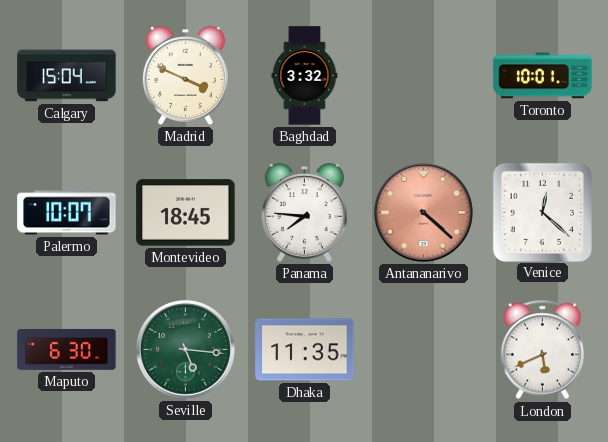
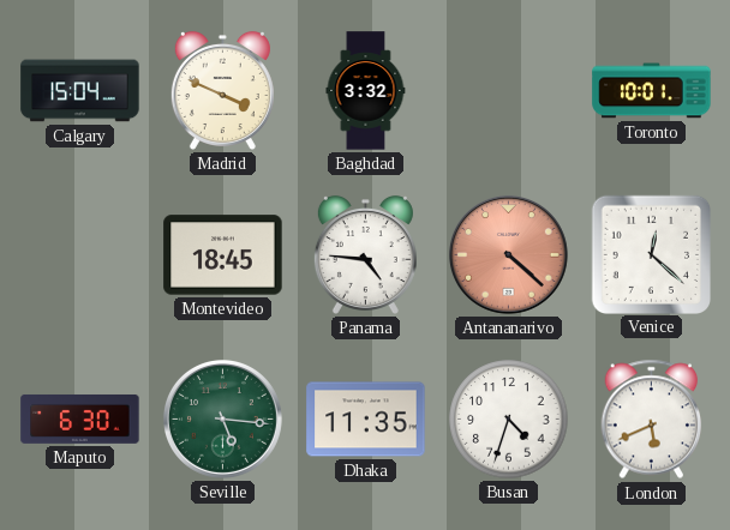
Palermo: 10:07 -> none (67, 213)
Panama: 7:46 -> 4:46 (365, 254)
Busan: none -> 4:33 (509, 420)
